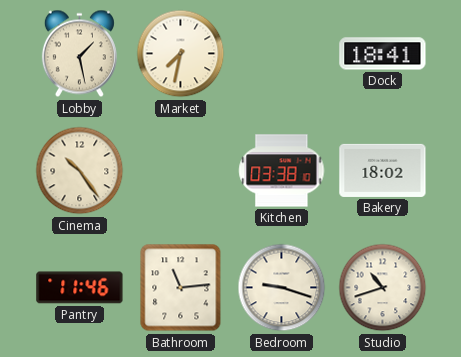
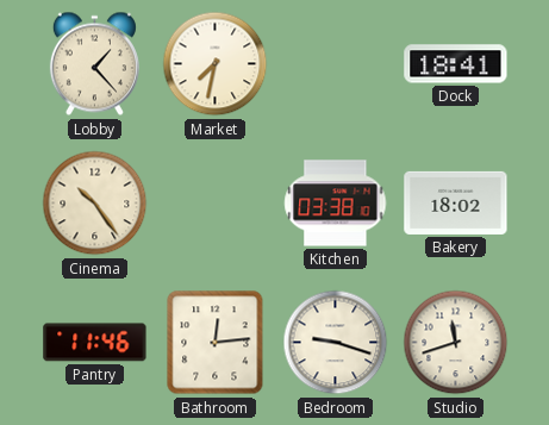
Lobby: 1:28 -> 1:23 (94, 64)
Bathroom: 11:14 -> 12:14 (216, 343)
Studio: 10:42 -> 11:42 (456, 343)
